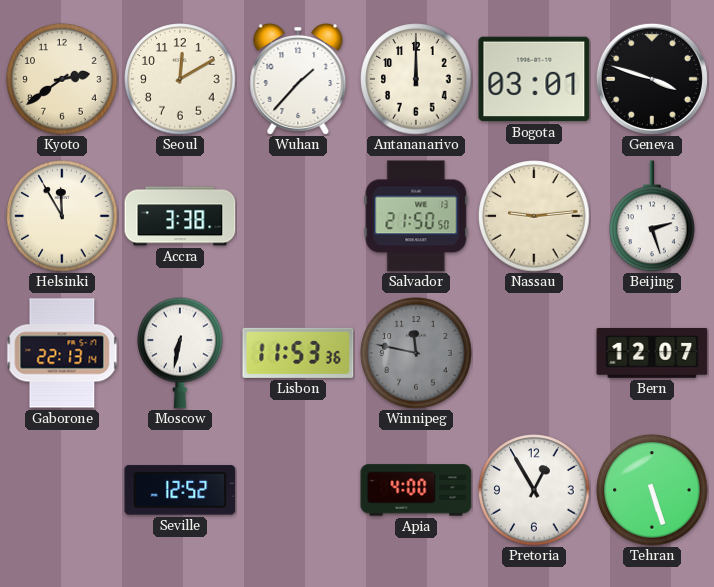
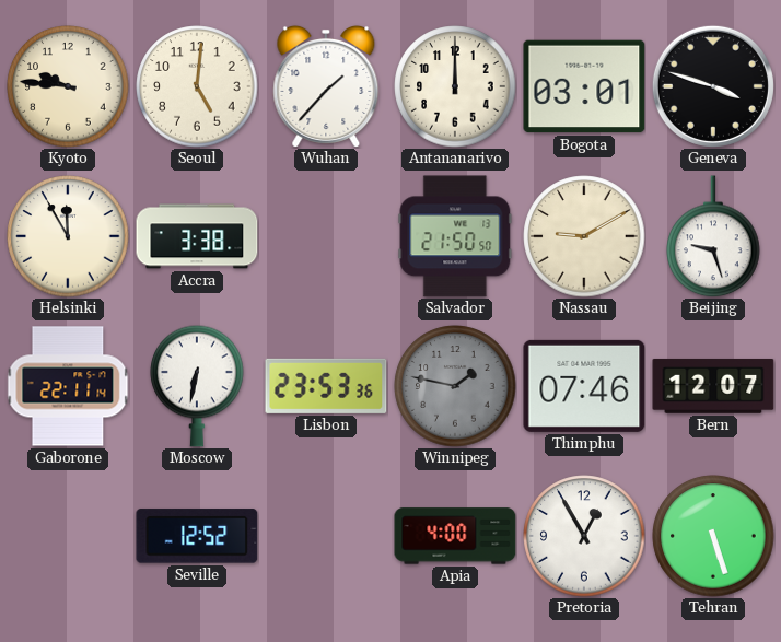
Kyoto: 2:39 -> 9:46 (68, 86)
Seoul: 12:10 -> 5:01 (197, 86)
Nassau: 9:14 -> 9:10 (584, 236)
Beijing: 2:27 -> 9:27 (713, 236)
Gaborone: 22:13 -> 22:11 (68, 386)
Lisbon: 11:53 -> 23:53 (326, 386)
Winnipeg: 11:47 -> 1:47 (455, 386)
Thimphu: none -> 07:46 (584, 386)
